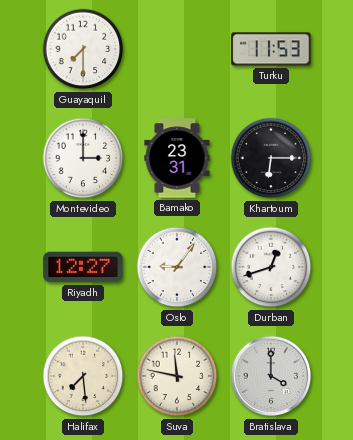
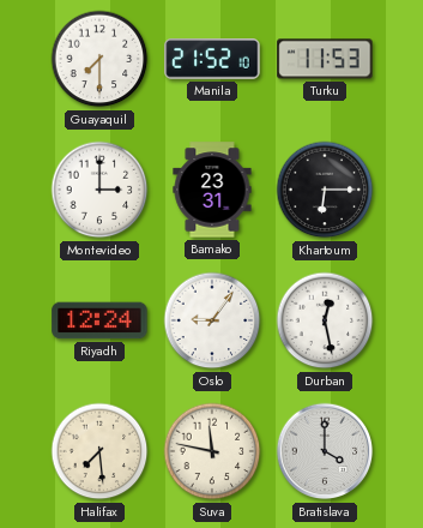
Manila: none -> 21:52 (212, 59)
Riyadh: 12:27 -> 12:24 (99, 320)
Durban: 12:42 -> 12:28 (325, 320)
